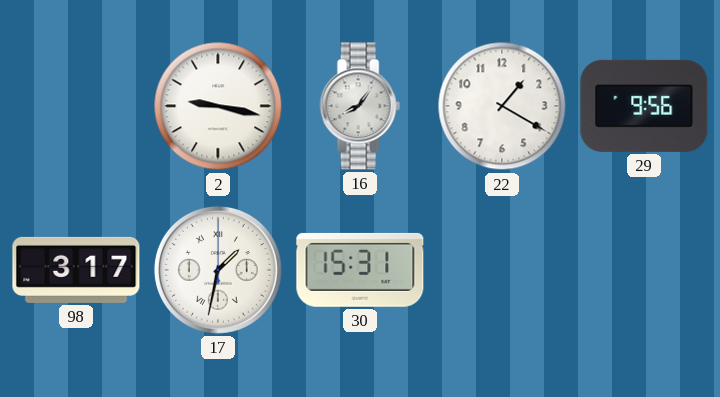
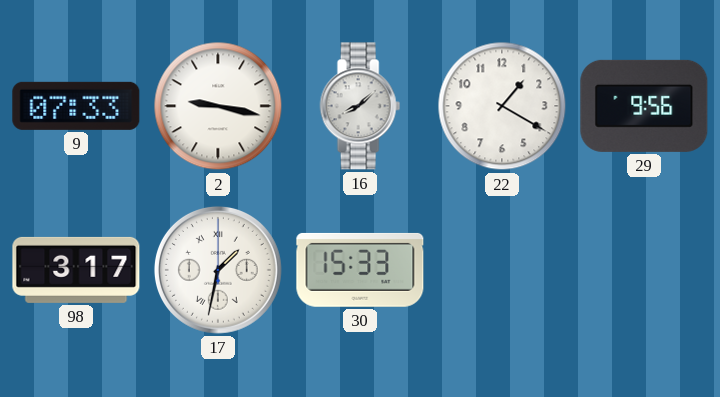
9: none -> 07:33 (76, 106)
16: 8:06 -> 8:08 (360, 106)
30: 15:31 -> 15:33 (360, 270)
